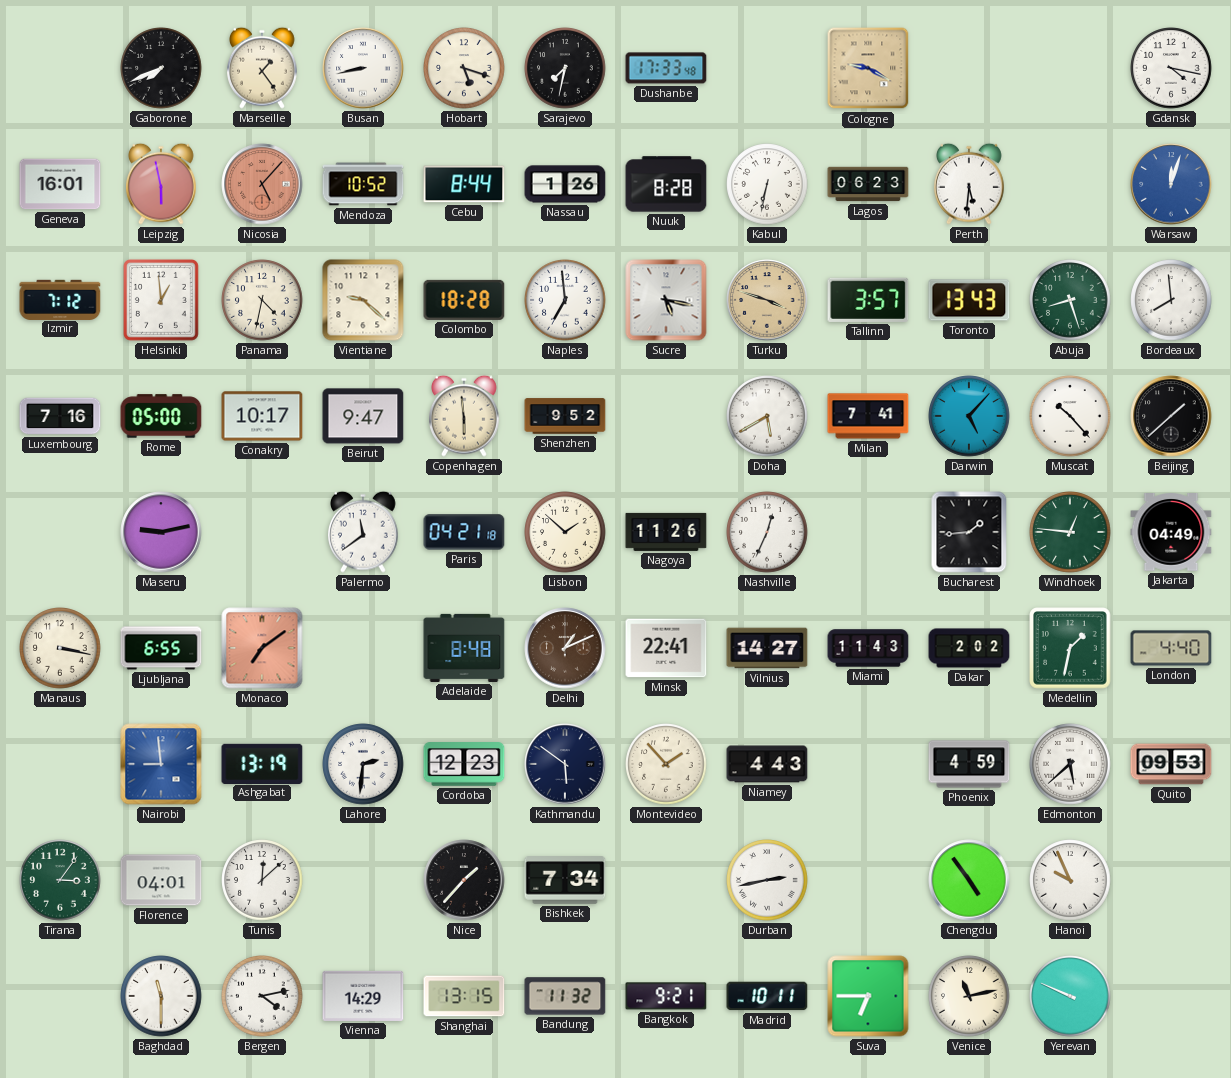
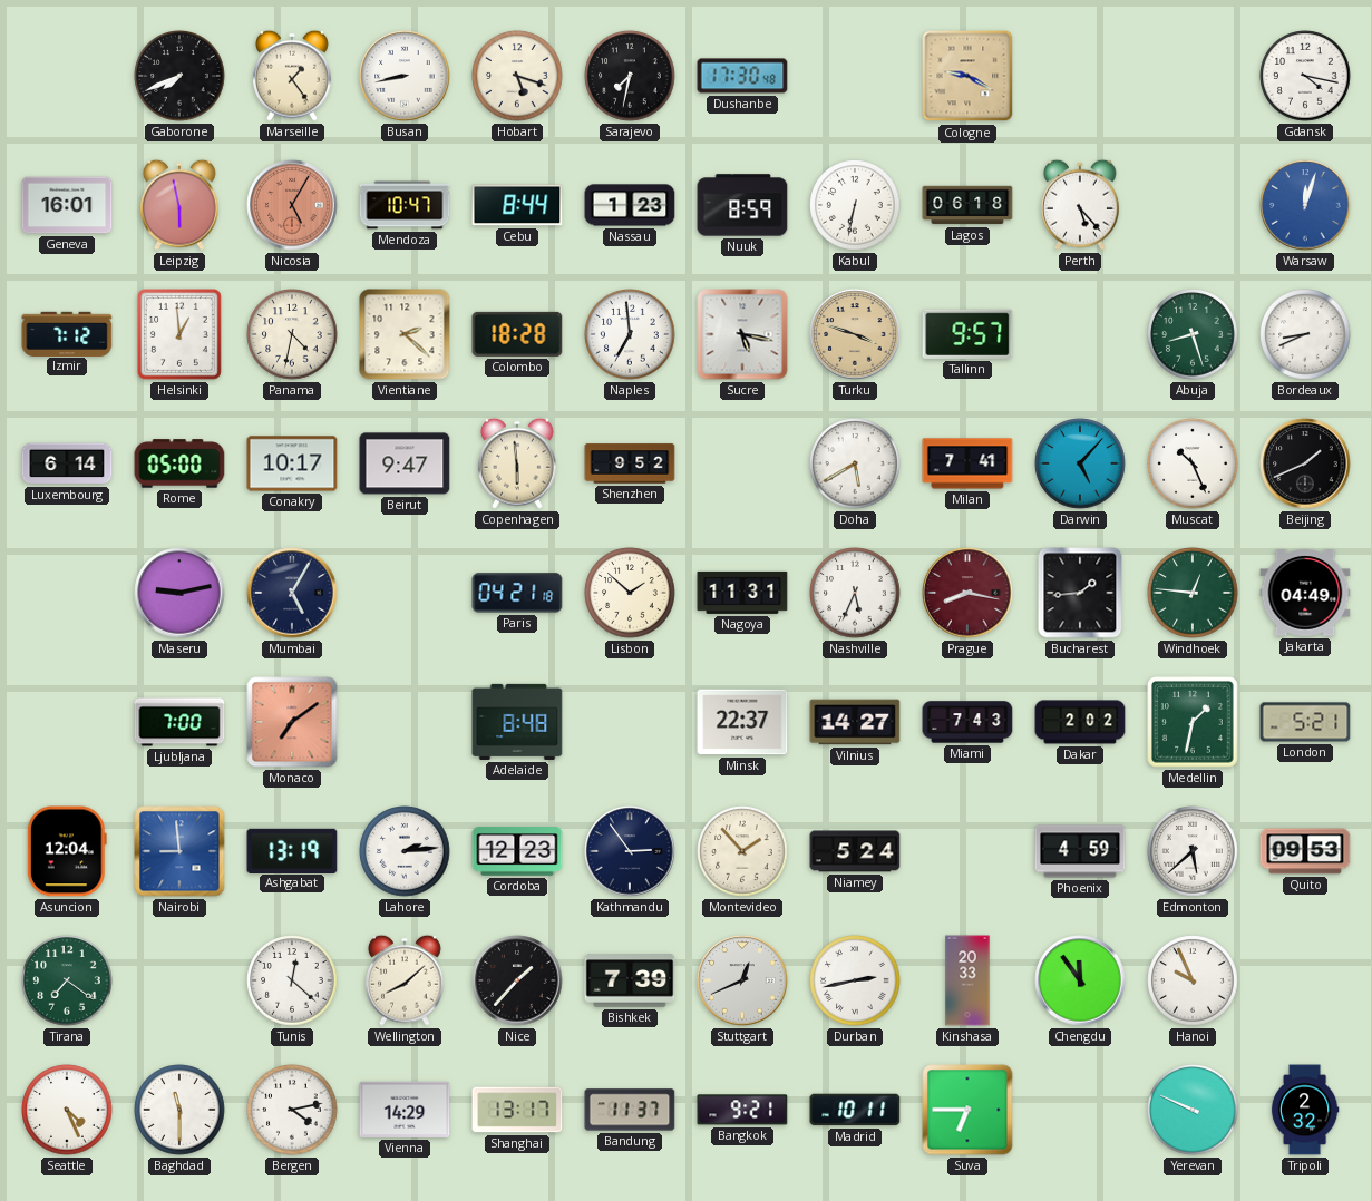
Dushanbe: 17:33 -> 17:30 (742, 76)
Nicosia: 5:07 -> 5:05 (292, 205)
Mendoza: 10:52 -> 10:47 (405, 205)
Nassau: 1:26 -> 1:23 (630, 205)
Nuuk: 8:28 -> 8:59 (742, 205)
Lagos: 06:23 -> 06:18 (967, 205)
Perth: 5:31 -> 5:23 (1081, 205)
Vientiane: 9:22 -> 2:22 (405, 334)
Tallinn: 3:57 -> 9:57 (967, 334)
Toronto: 13:43 -> none (969, 300)
Bordeaux: 7:59 -> 8:41 (1305, 334)
Luxembourg: 7:16 -> 6:14 (67, 463)
Muscat: 10:23 -> 10:26 (1193, 463)
Beijing: 1:38 -> 1:41 (1305, 463)
Mumbai: none -> 5:05 (292, 593)
Palermo: 11:39 -> none (364, 532)
Nagoya: 11:26 -> 11:31 (742, 593)
Nashville: 12:34 -> 5:34 (855, 593)
Prague: none -> 8:17 (967, 593)
Manaus: 3:17 -> none (60, 648)
Ljubljana: 6:55 -> 7:00 (179, 722)
Delhi: 1:11 -> none (565, 648)
Minsk: 22:41 -> 22:37 (742, 722)
Miami: 11:43 -> 7:43 (967, 722)
London: 4:40 -> 5:21 (1305, 722)
Asuncion: none -> 12:04 (67, 851)
Lahore: 2:31 -> 2:14 (405, 851)
Kathmandu: 5:51 -> 2:54 (630, 851)
Niamey: 4:43 -> 5:24 (855, 851)
Tirana: 3:06 -> 7:21 (67, 980)
Florence: 04:01 -> none (161, 880)
Tunis: 12:08 -> 12:22 (292, 980)
Wellington: none -> 8:08 (406, 980)
Bishkek: 7:34 -> 7:39 (630, 980)
Stuttgart: none -> 12:41 (742, 980)
Kinshasa: none -> 20:33 (967, 980)
Chengdu: 4:54 -> 11:54 (1080, 980)
Seattle: none -> 4:26 (67, 1110)
Shanghai: 13:15 -> 13:17 (517, 1110)
Bandung: 11:32 -> 11:37 (630, 1110)
Venice: 11:13 -> none (969, 996)
Tripoli: none -> 2:32 (1305, 1110)
